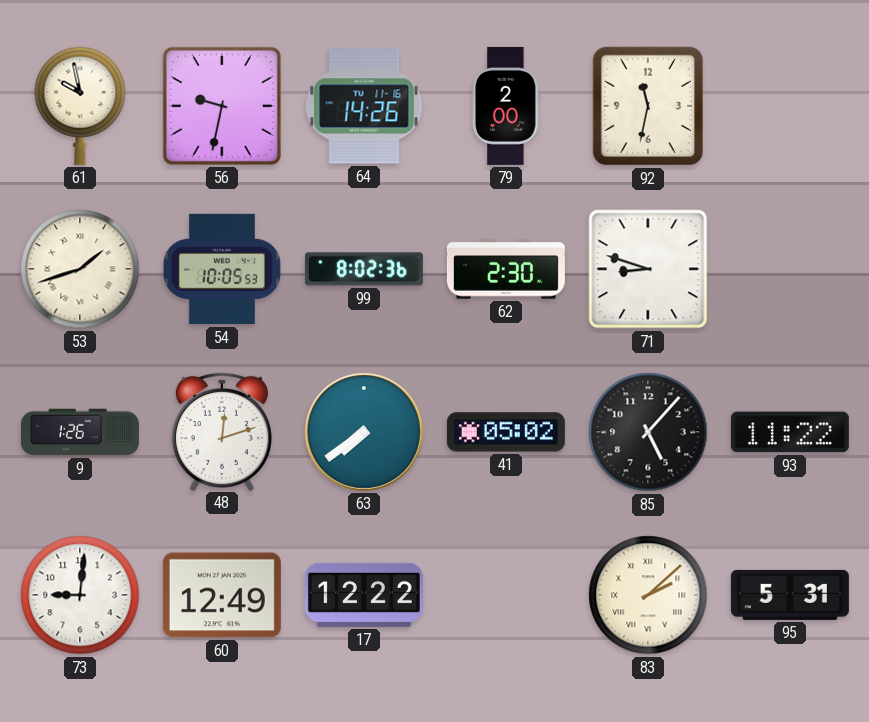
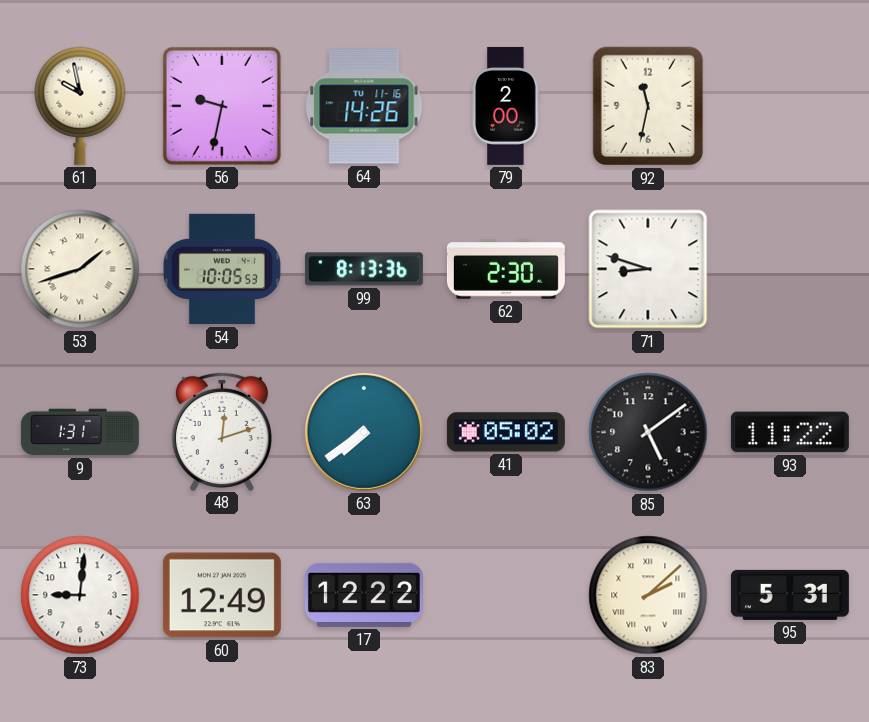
99: 8:02 -> 8:13 (364, 269)
9: 1:26 -> 1:31 (80, 432)
85: 5:07 -> 5:09 (648, 432)
